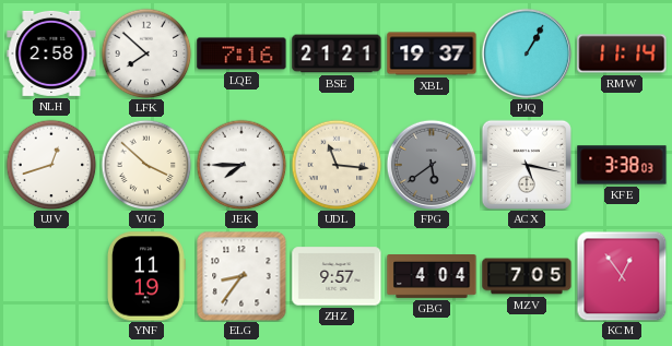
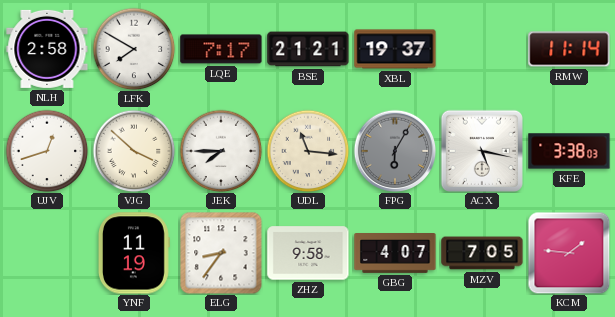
LFK: 7:52 -> 7:50 (134, 49)
LQE: 7:16 -> 7:17 (221, 49)
PJQ: 1:05 -> none (527, 53)
FPG: 5:39 -> 6:05 (395, 151)
ZHZ: 9:57 -> 9:58 (308, 253)
GBG: 4:04 -> 4:07 (395, 254)
KCM: 12:54 -> 1:46 (569, 253)
